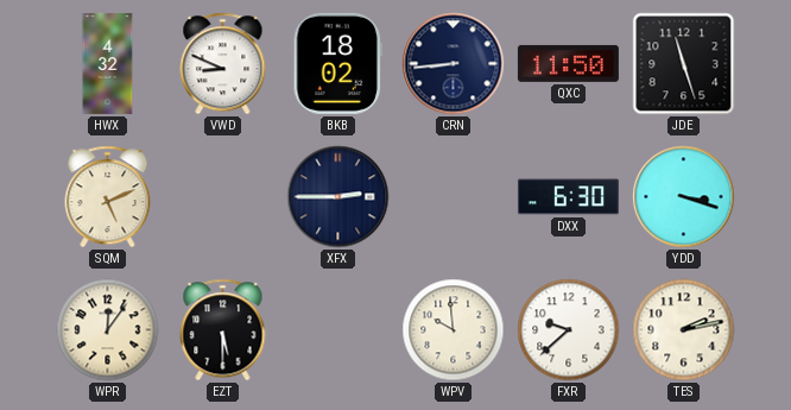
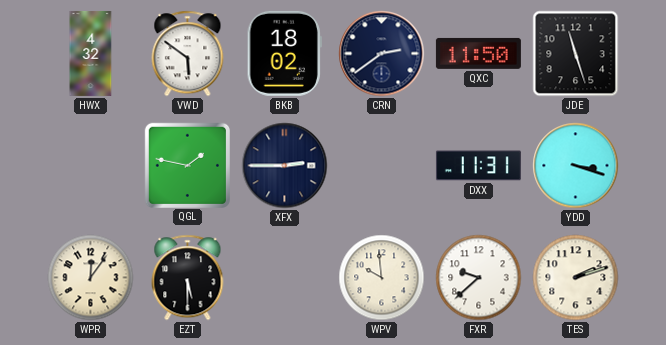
VWD: 8:49 -> 5:51 (188, 54)
CRN: 8:44 -> 2:39 (382, 54)
SQM: 5:11 -> none (108, 197)
QGL: none -> 1:47 (187, 165)
DXX: 6:30 -> 11:31 (478, 166)
TES: 2:13 -> 2:12 (576, 278)
